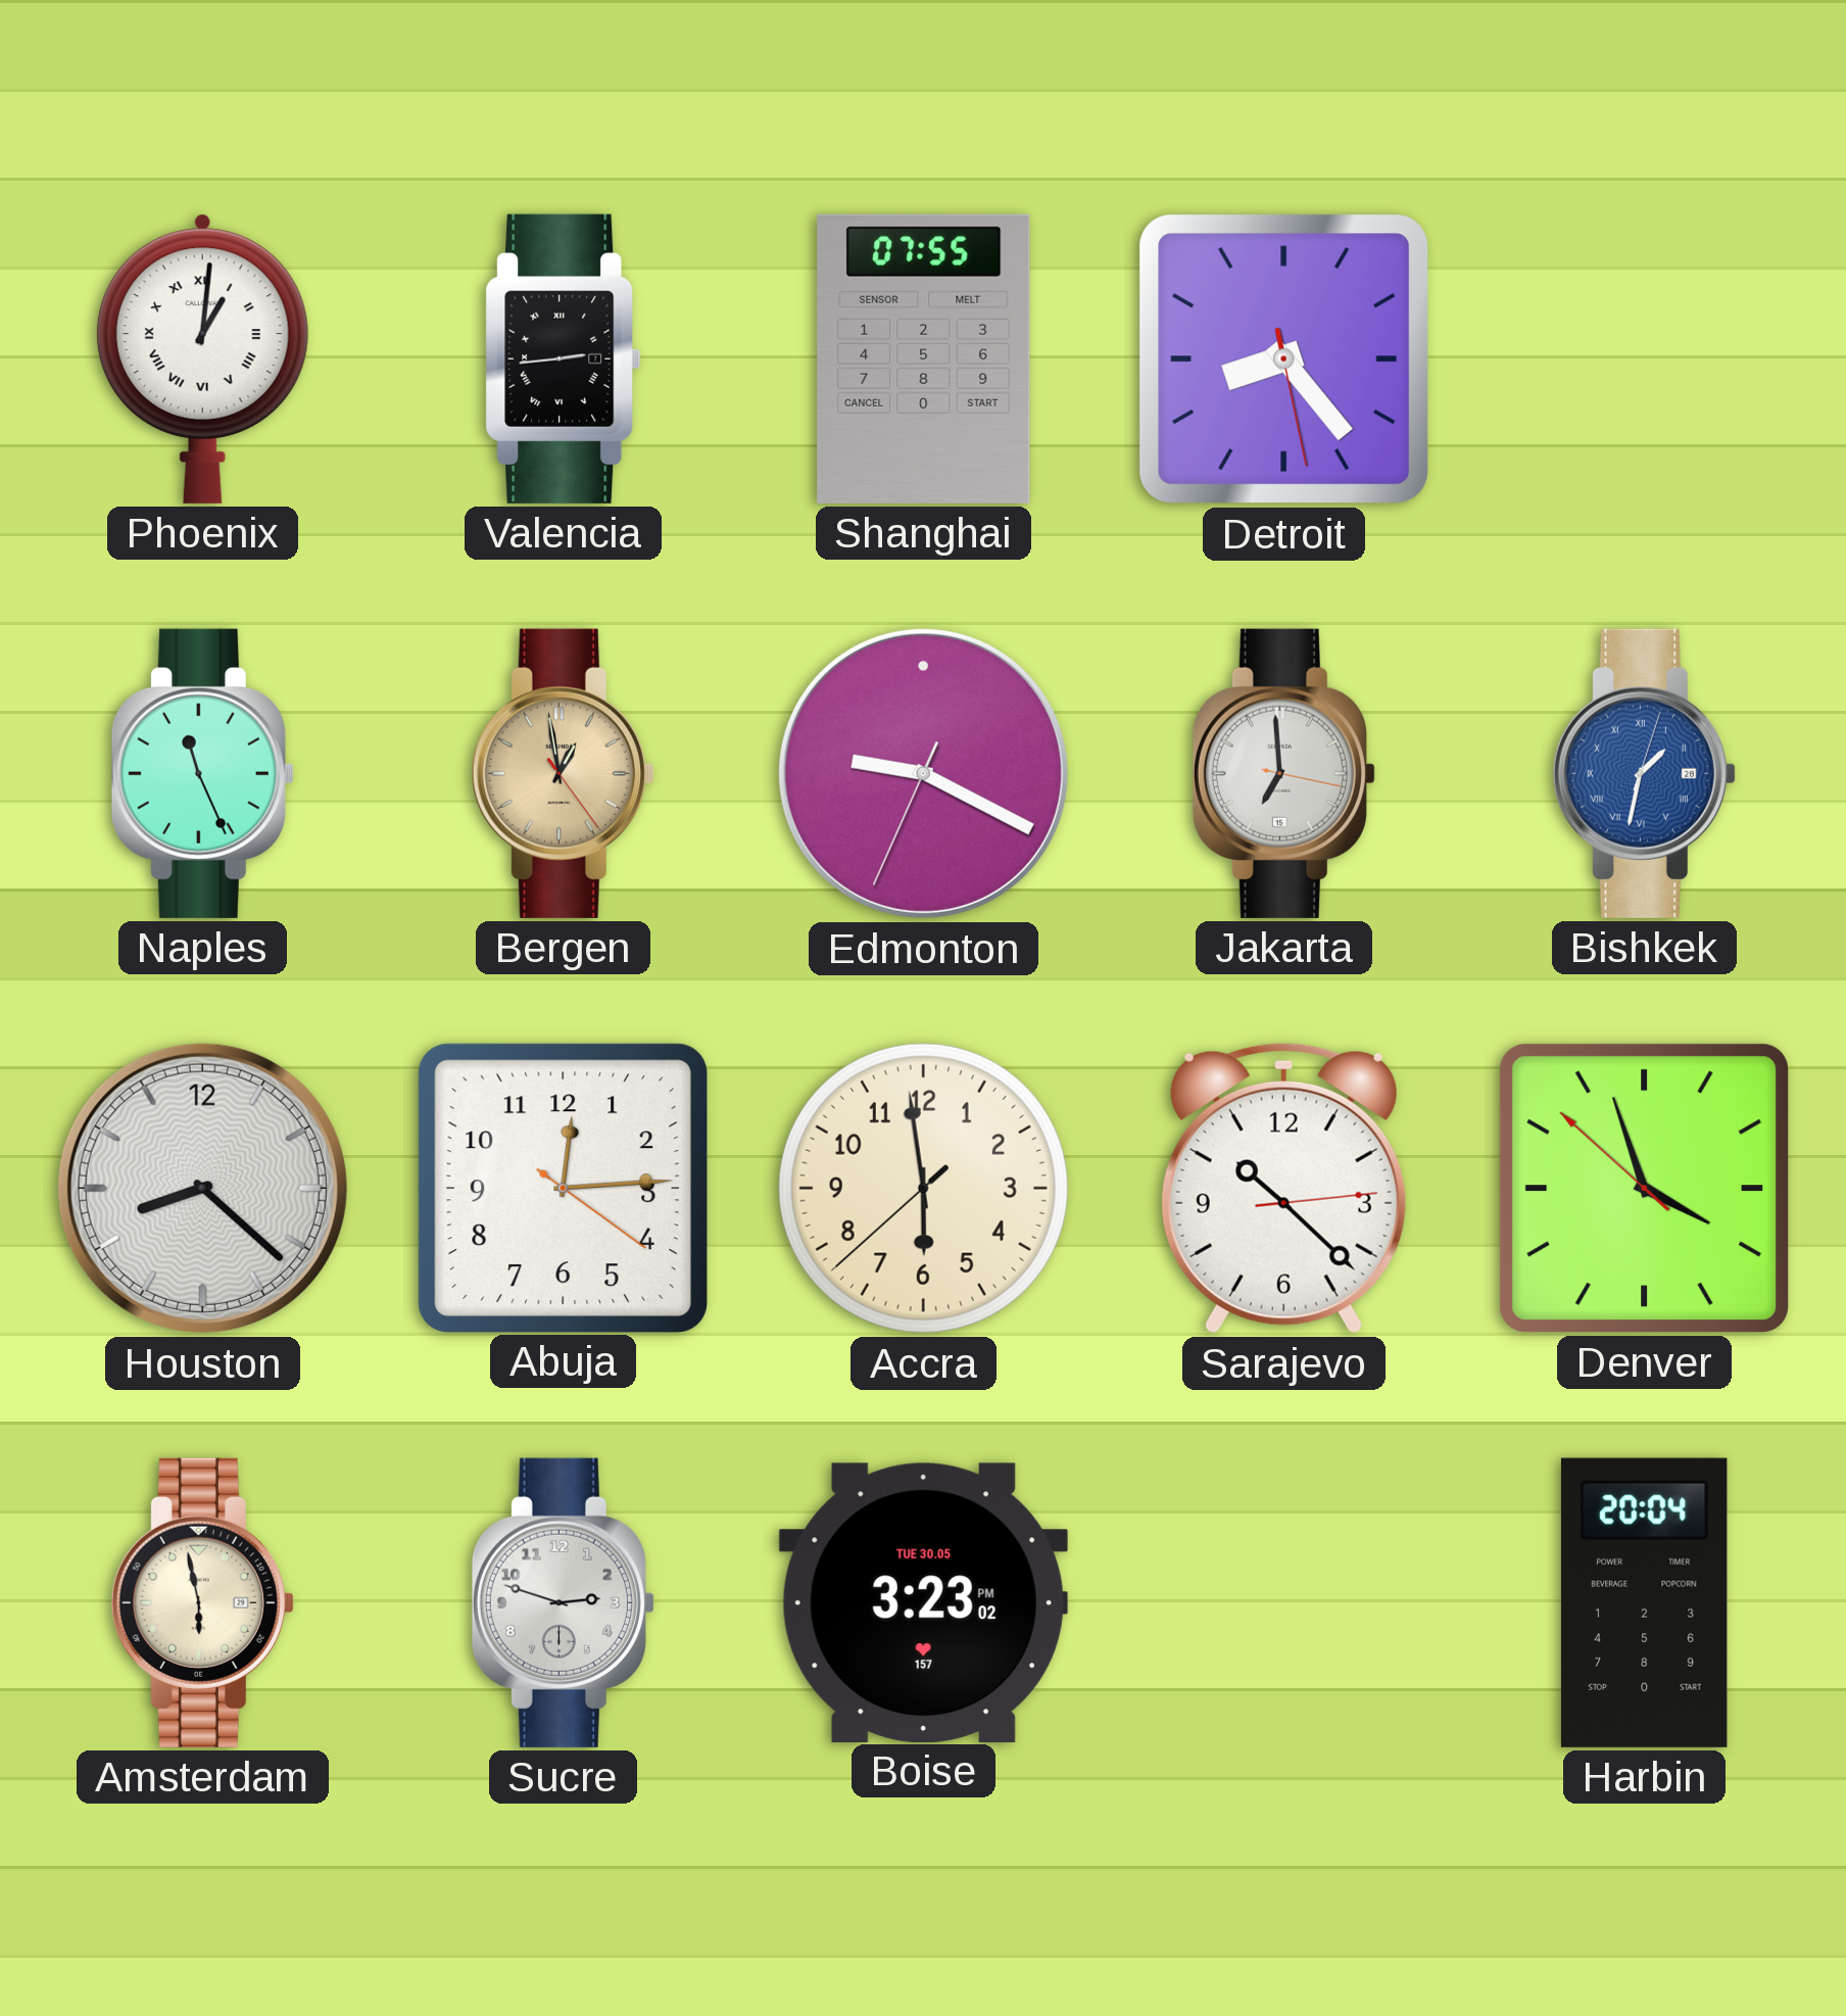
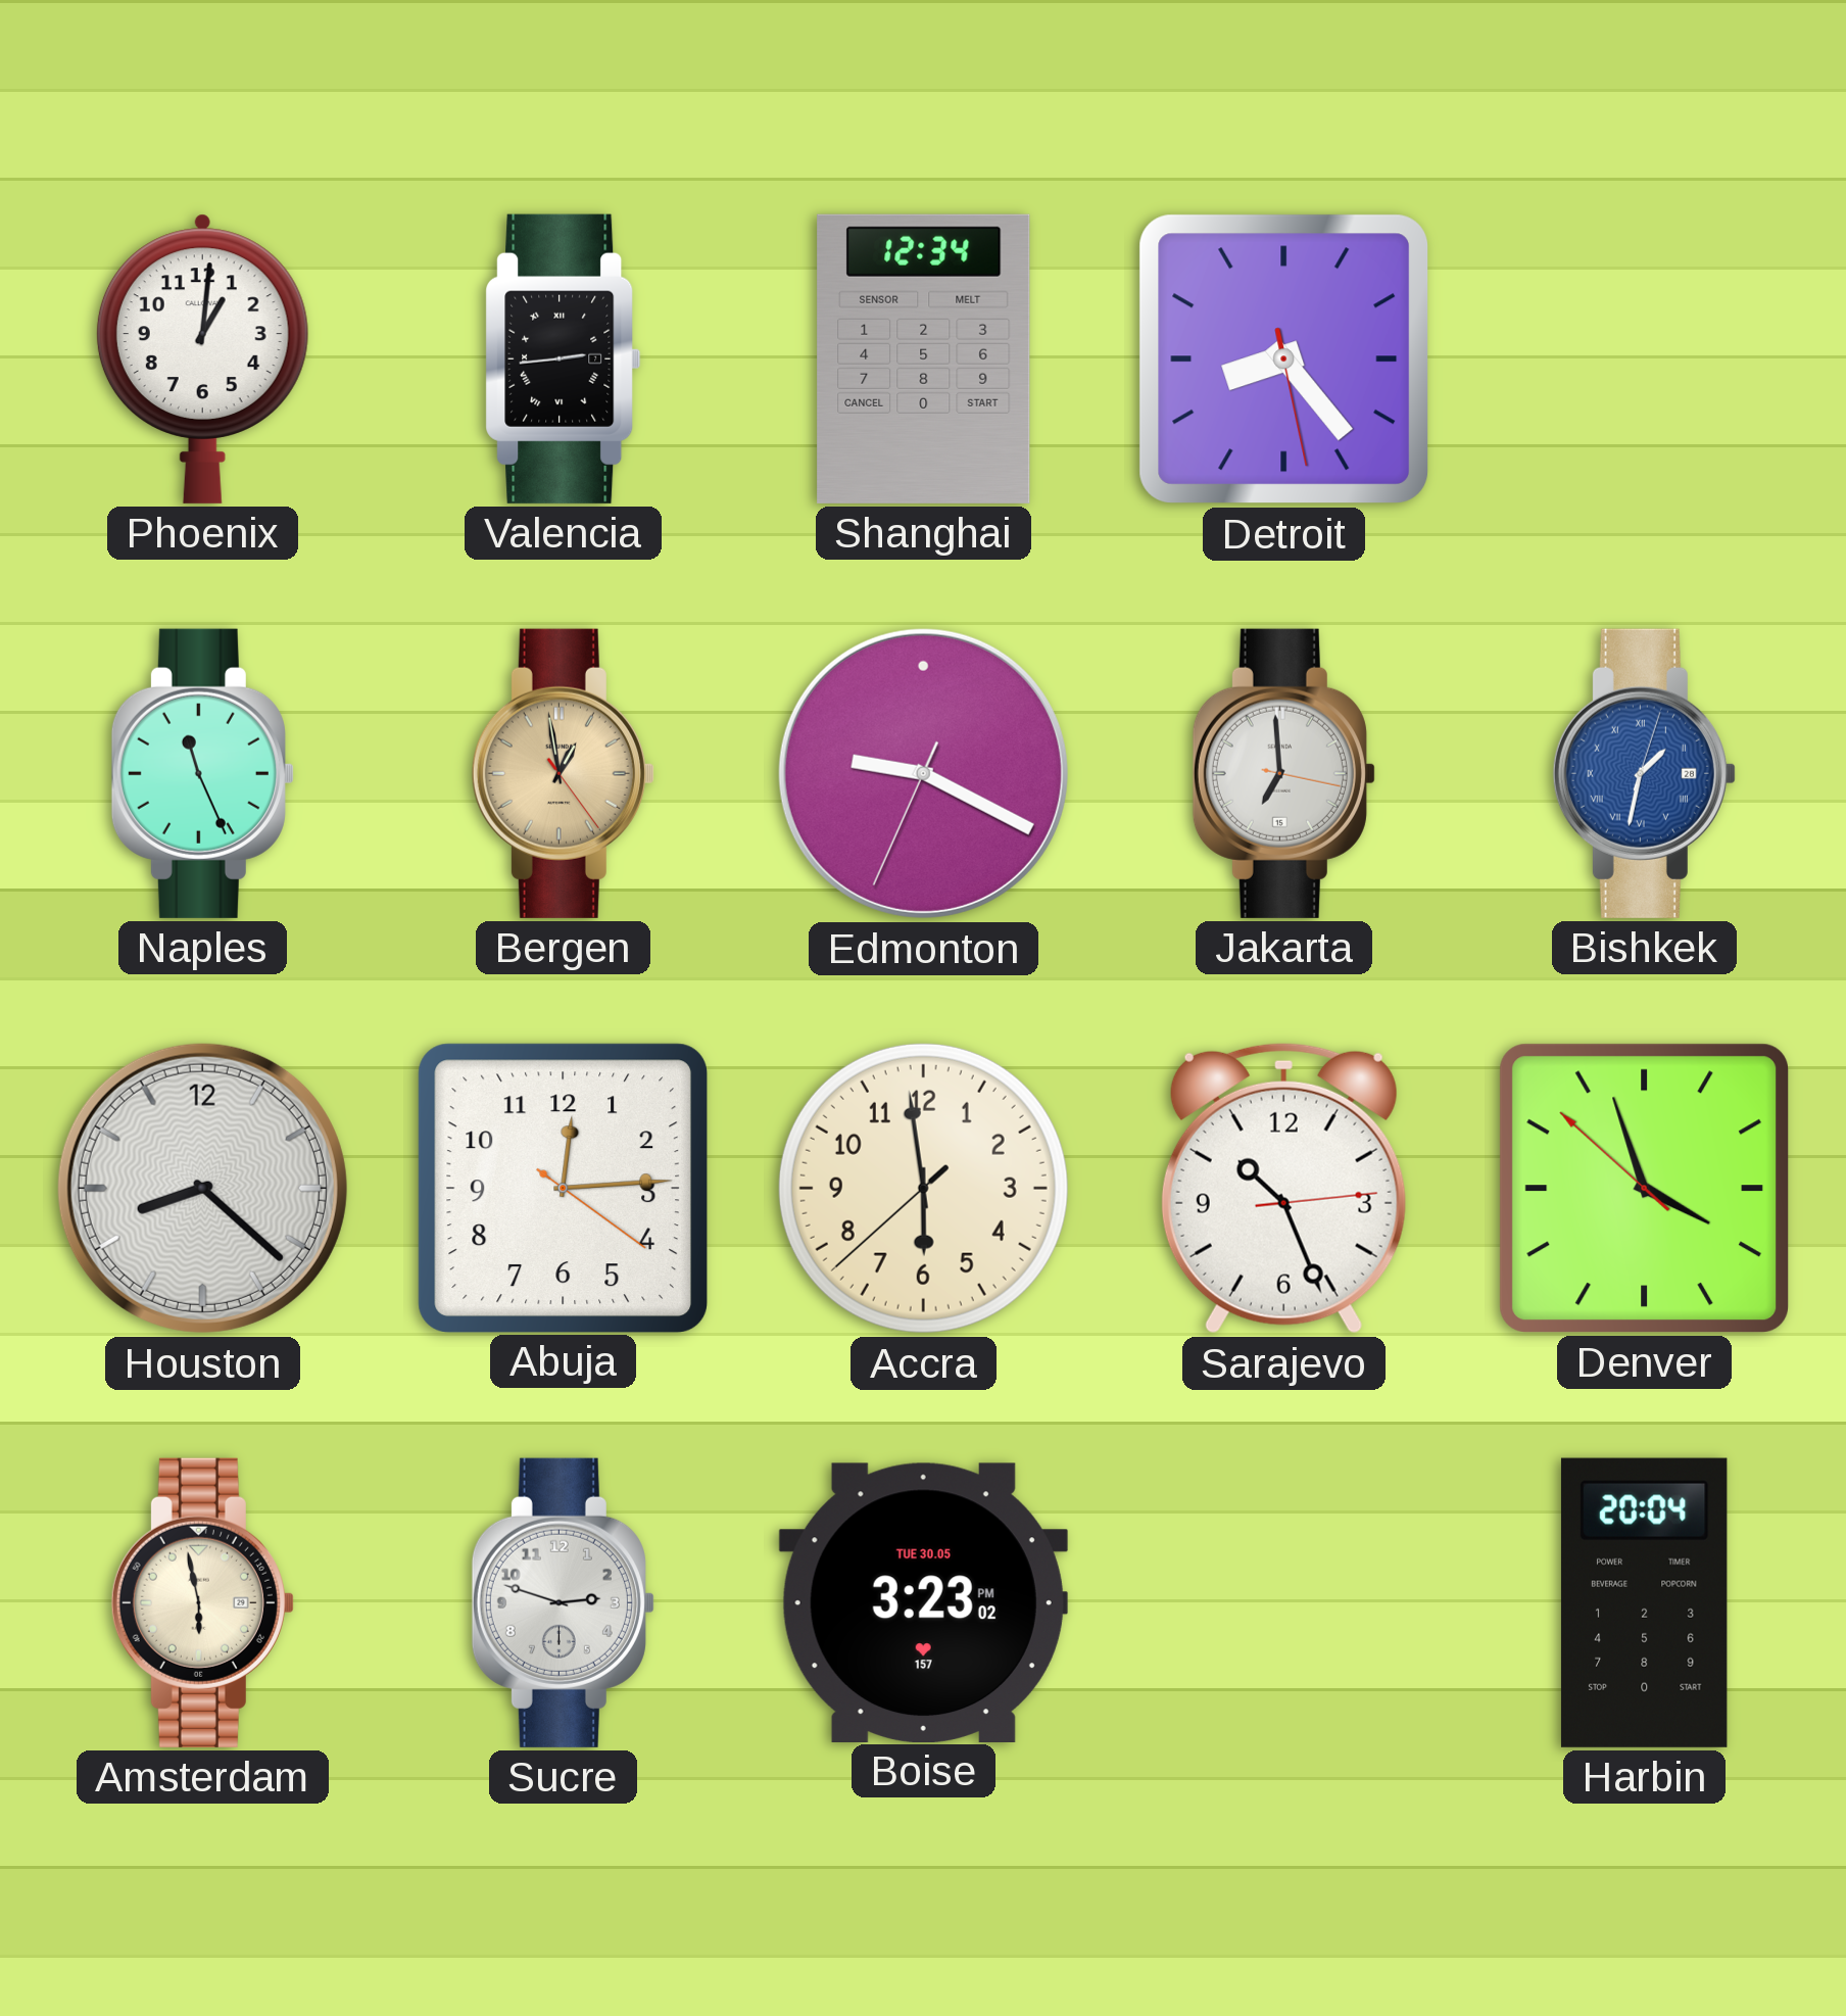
Phoenix numerals: Roman -> Arabic (202, 358)
Shanghai: 07:55 -> 12:34 (924, 358)
Sarajevo: 10:22 -> 10:26 (1283, 1188)
